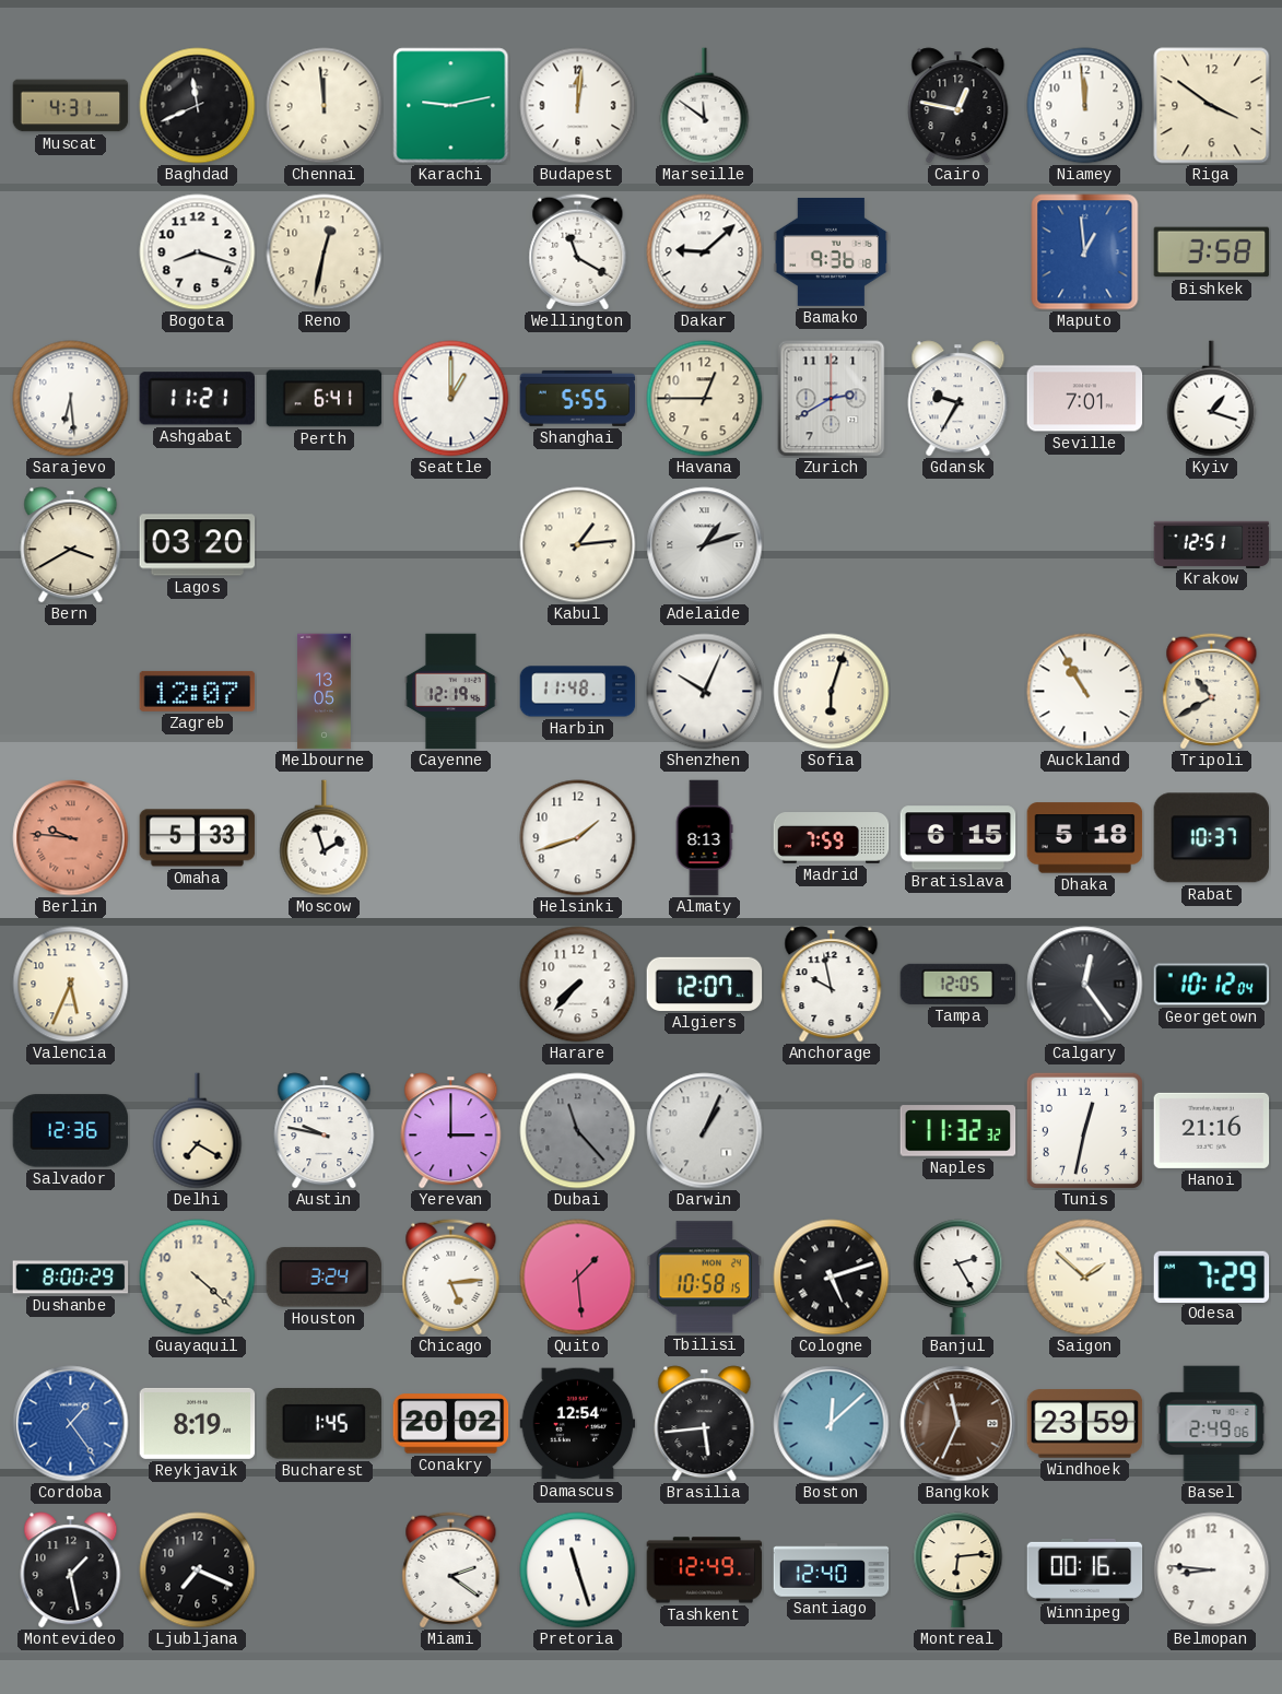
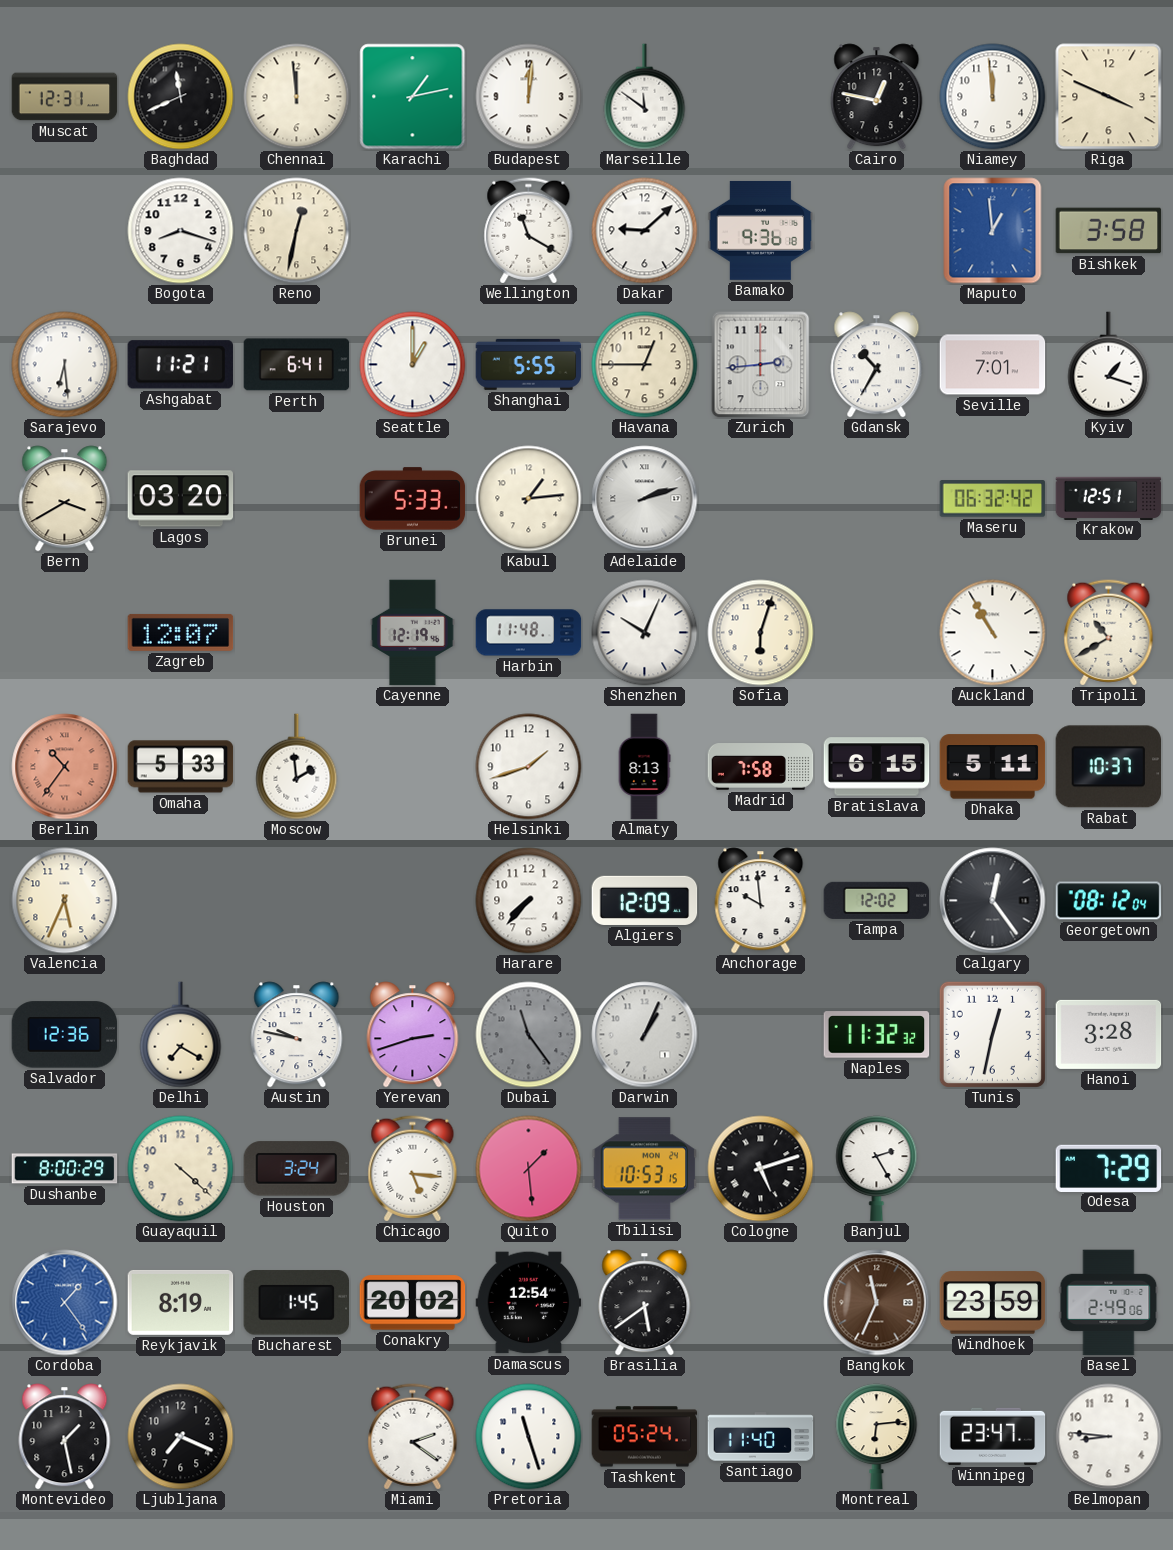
Muscat: 4:31 -> 12:31 (65, 97)
Karachi: 9:13 -> 1:13 (413, 97)
Riga: 3:51 -> 3:49 (1109, 97)
Zurich: 2:40 -> 2:44 (761, 365)
Gdansk: 9:35 -> 10:35 (877, 365)
Brunei: none -> 5:33 (413, 499)
Adelaide: 1:12 -> 2:12 (645, 499)
Maseru: none -> 06:32 (993, 499)
Melbourne: 13:05 -> none (325, 692)
Berlin: 9:46 -> 10:36 (65, 767)
Moscow: 1:57 -> 1:59 (297, 767)
Madrid: 7:59 -> 7:58 (761, 767)
Dhaka: 5:18 -> 5:11 (993, 767)
Algiers: 12:07 -> 12:09 (645, 900)
Anchorage: 9:58 -> 9:59 (761, 901)
Tampa: 12:05 -> 12:02 (877, 900)
Georgetown: 10:12 -> 08:12 (1109, 901)
Yerevan: 3:00 -> 2:42 (413, 1035)
Dubai: 11:23 -> 11:24 (529, 1035)
Hanoi: 21:16 -> 3:28 (1109, 1034)
Chicago: 5:14 -> 5:16 (413, 1169)
Tbilisi: 10:58 -> 10:53 (645, 1169)
Saigon: 1:52 -> none (1085, 1278)
Brasilia: 5:44 -> 5:39 (645, 1303)
Boston: 12:08 -> none (832, 1424)
Tashkent: 12:49 -> 05:24 (645, 1437)
Santiago: 12:40 -> 11:40 (761, 1437)
Winnipeg: 00:16 -> 23:47 (993, 1436)
